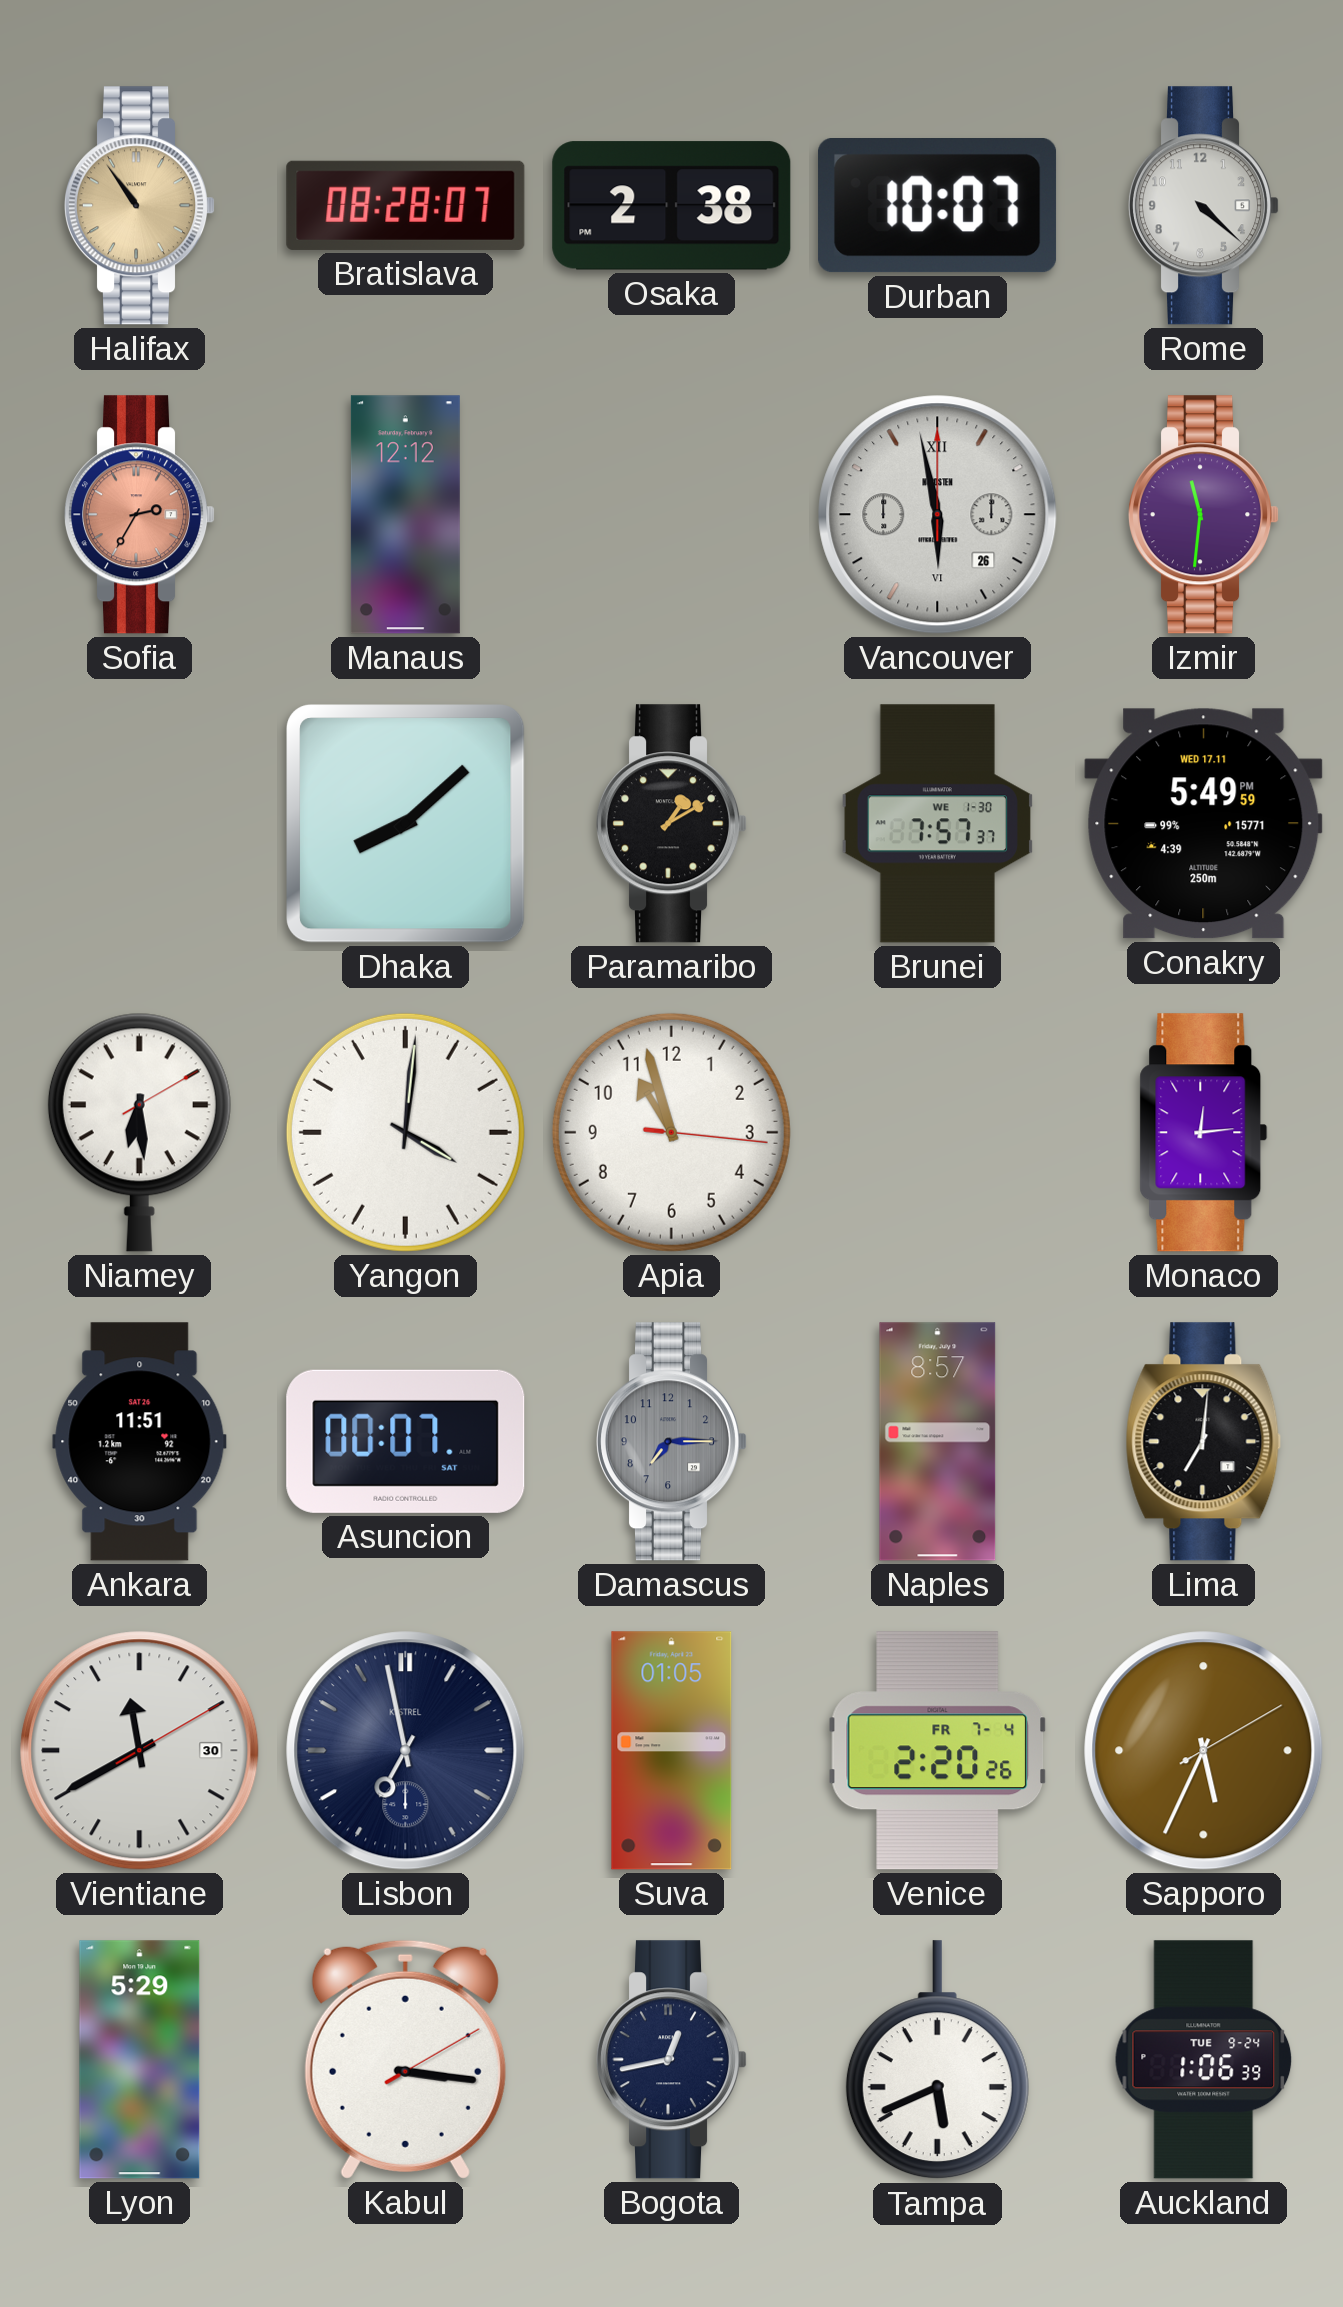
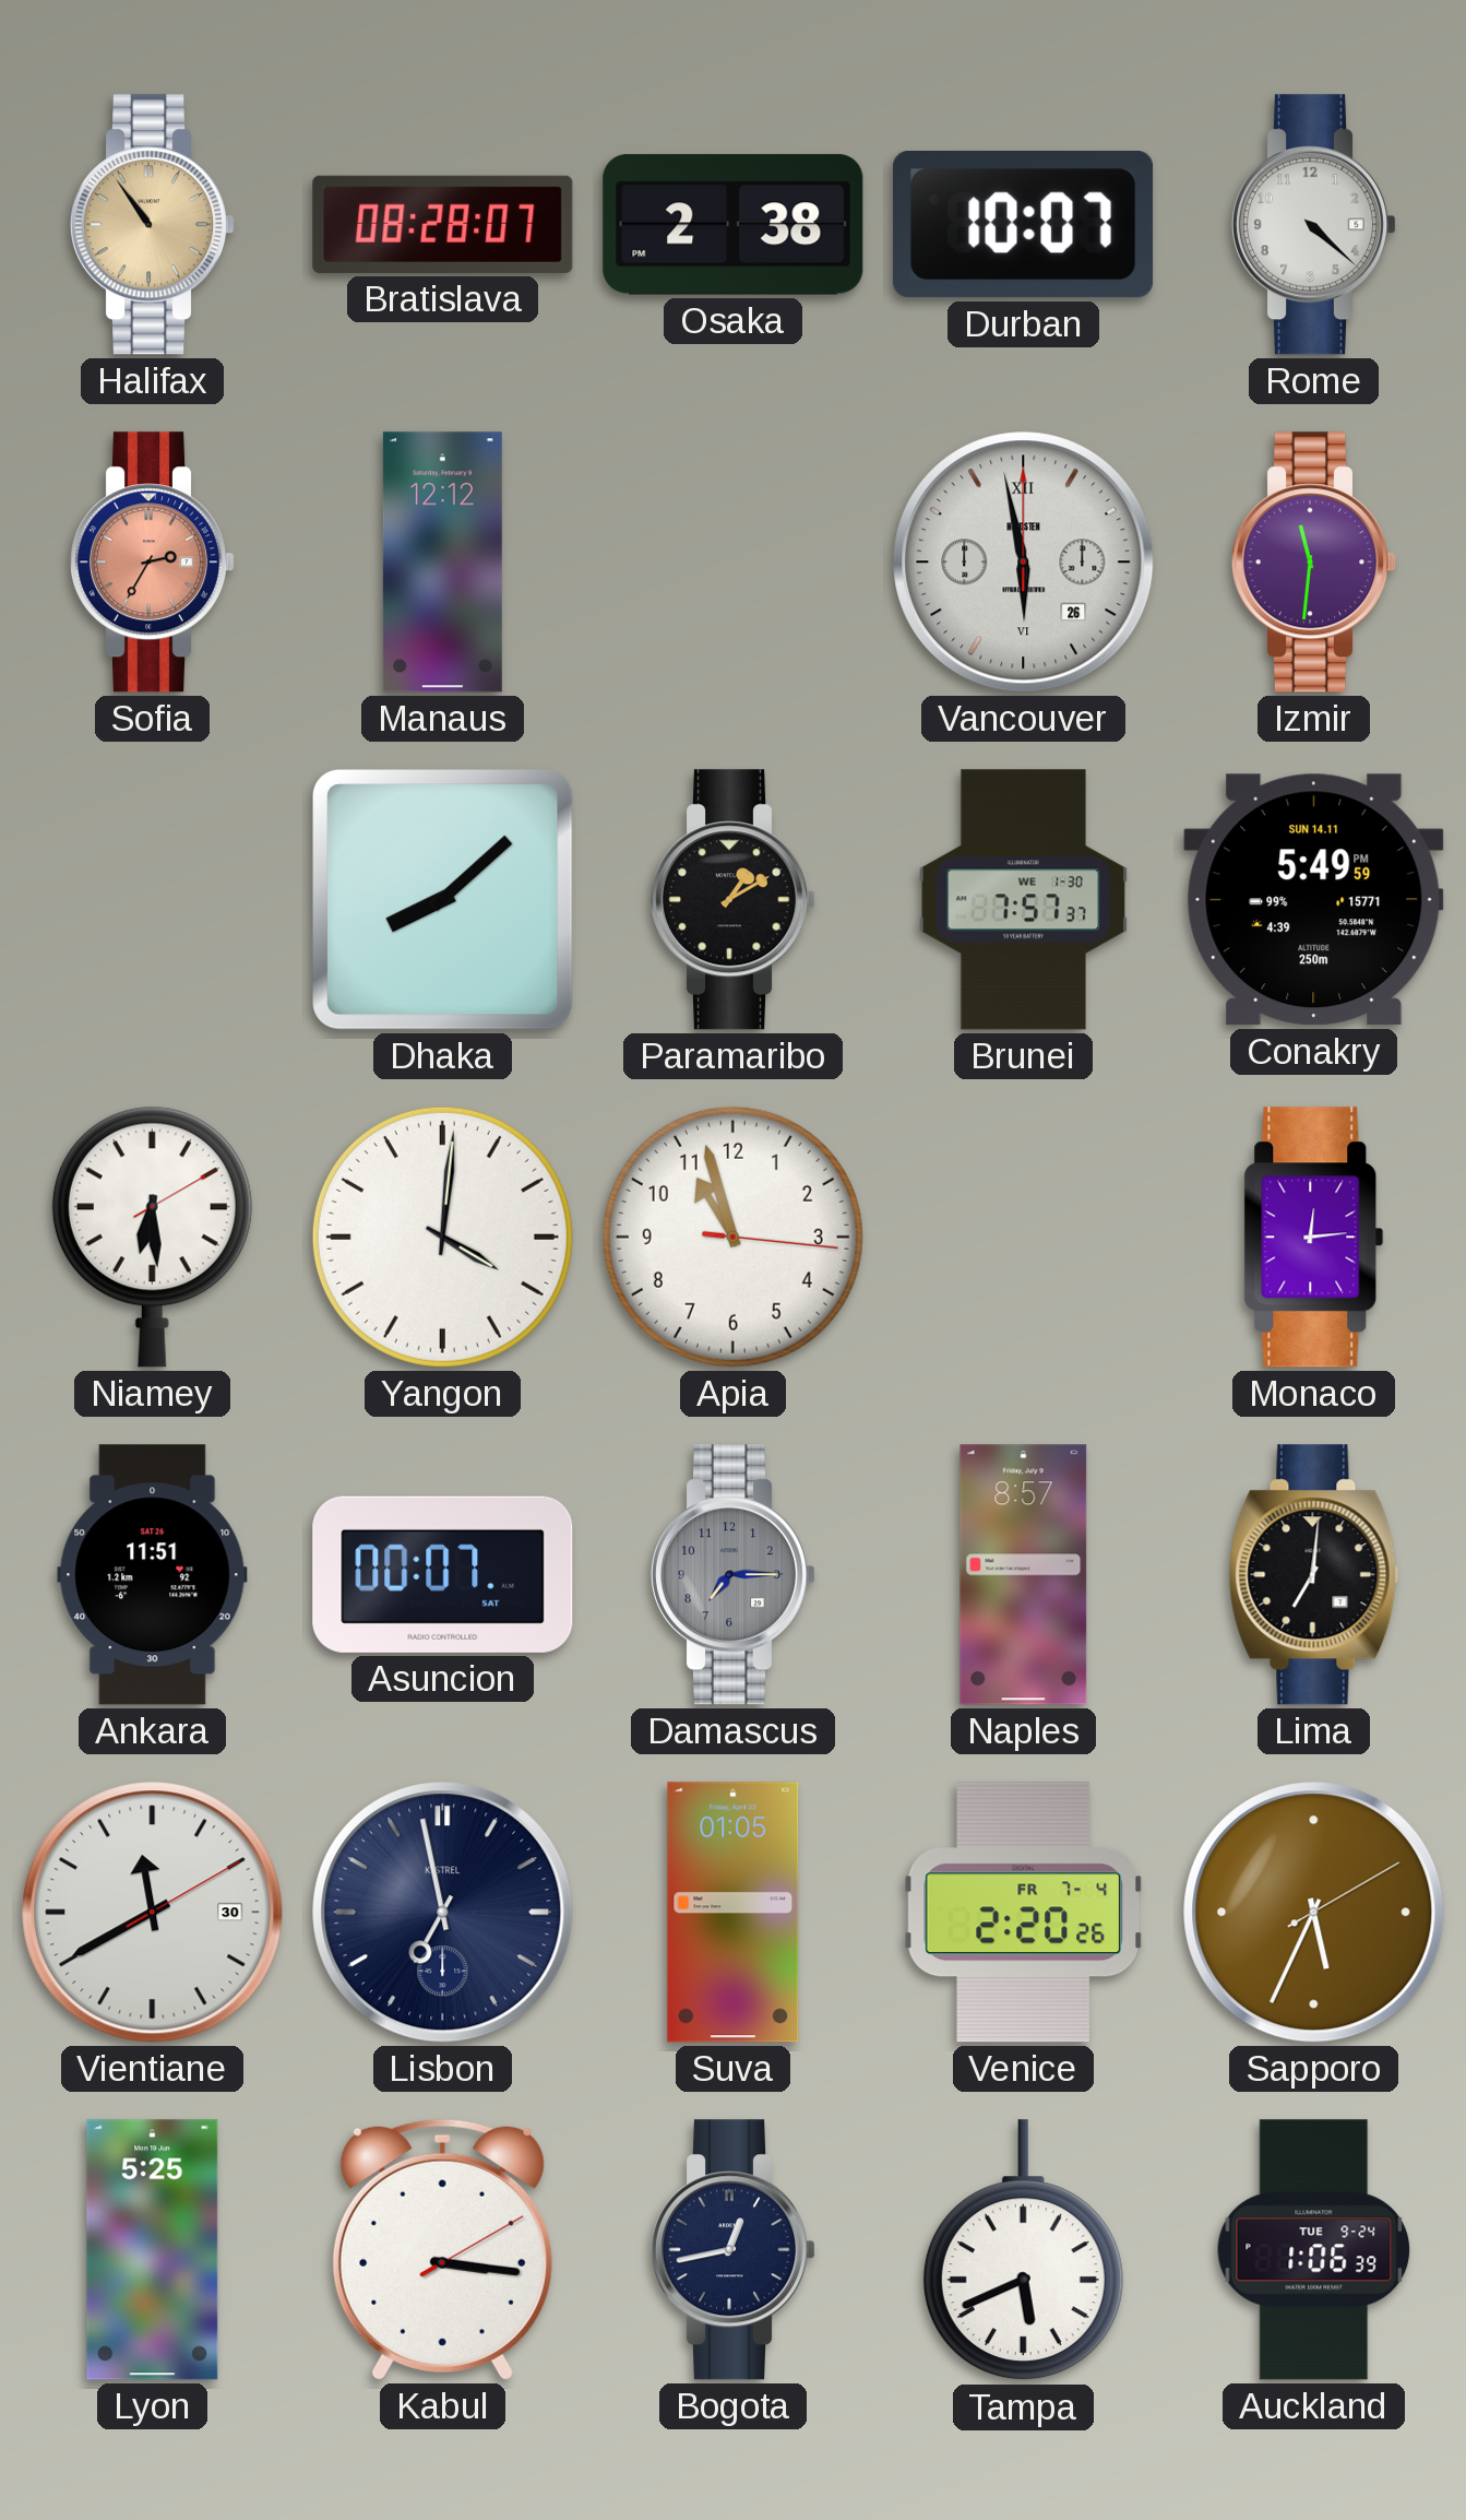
Conakry date: WED 17.11 -> SUN 14.11 (1314, 900)
Lyon: 5:29 -> 5:25 (153, 2250)
